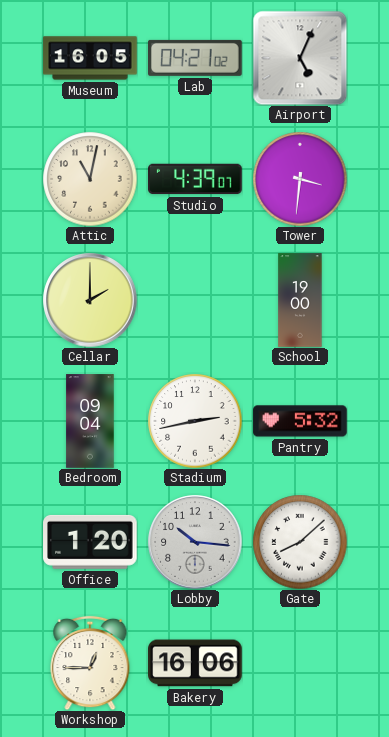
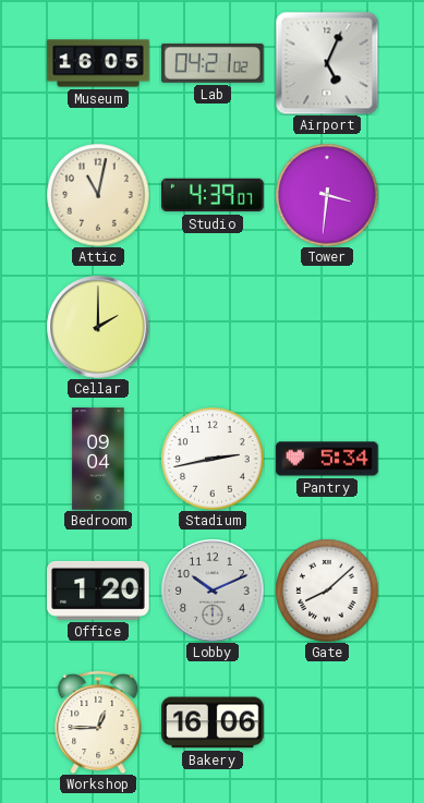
School: 19:00 -> none (300, 300)
Pantry: 5:32 -> 5:34 (327, 459)
Lobby: 10:16 -> 10:11 (213, 591)
